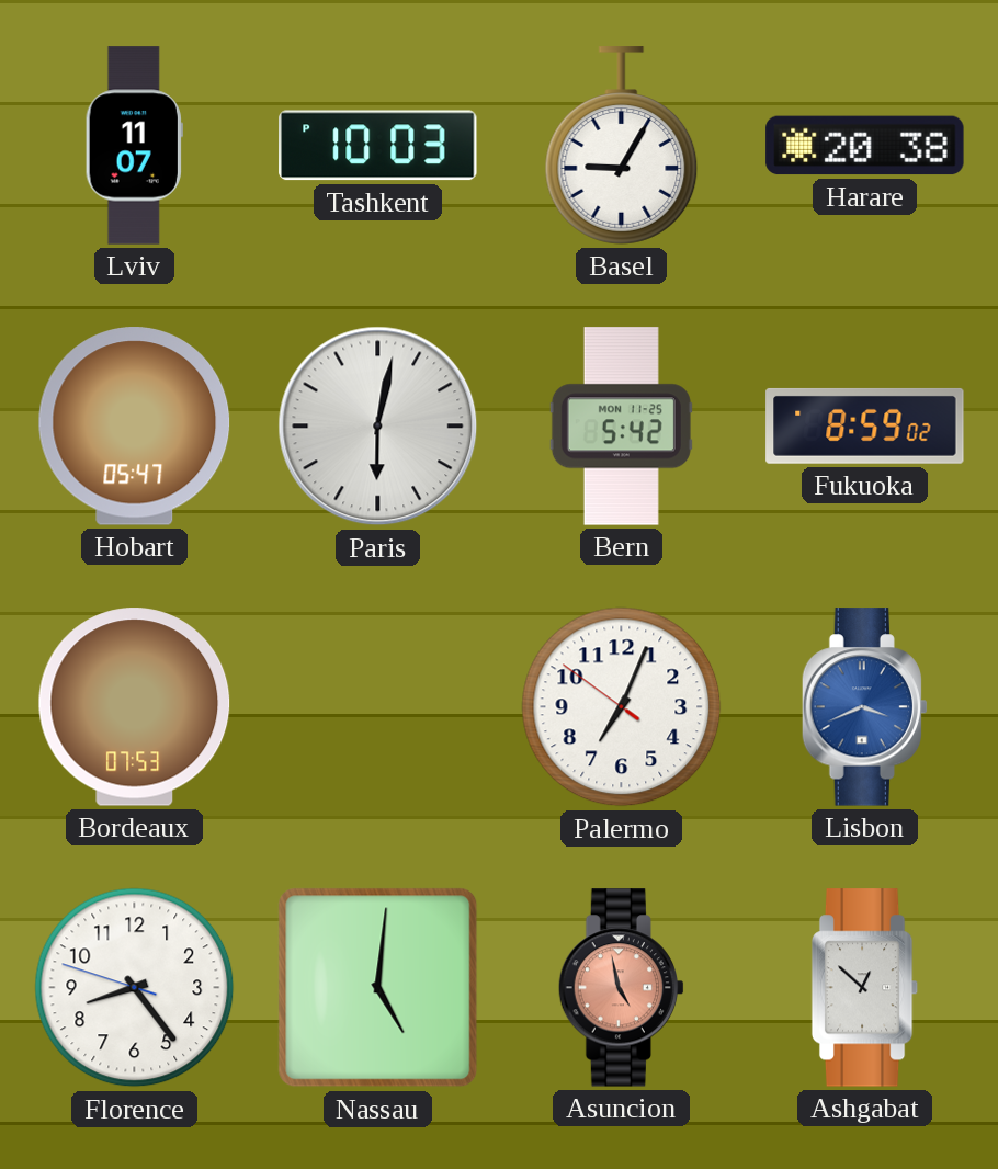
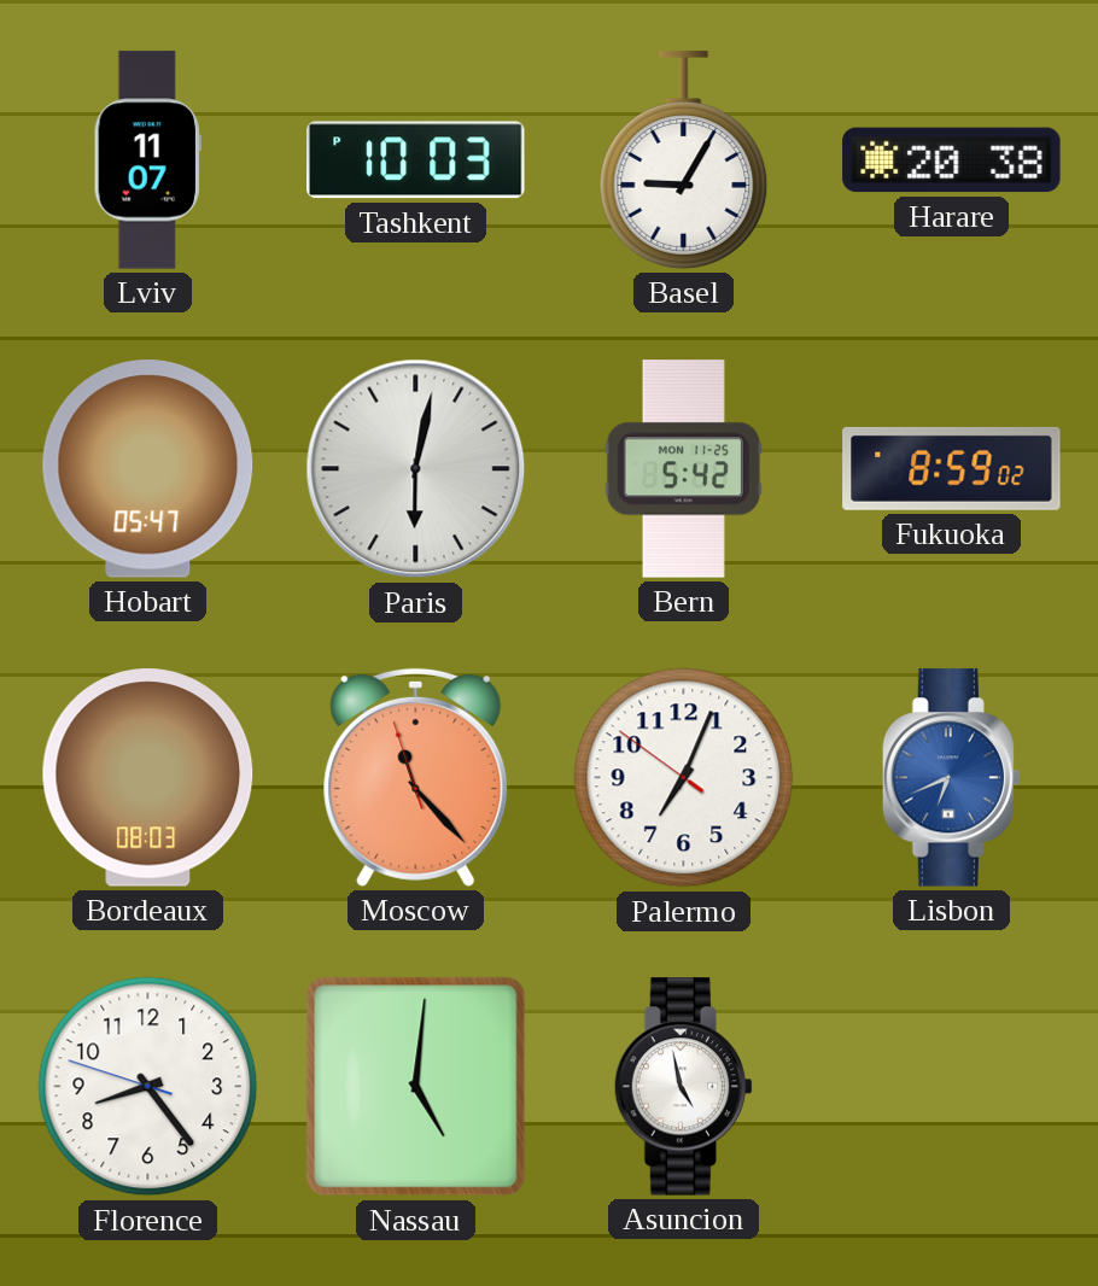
Bordeaux: 07:53 -> 08:03 (148, 778)
Moscow: none -> 11:22 (416, 777)
Lisbon: 3:41 -> 6:41 (952, 778)
Asuncion dial: salmon -> white (684, 1087)
Ashgabat: 12:52 -> none (865, 988)
